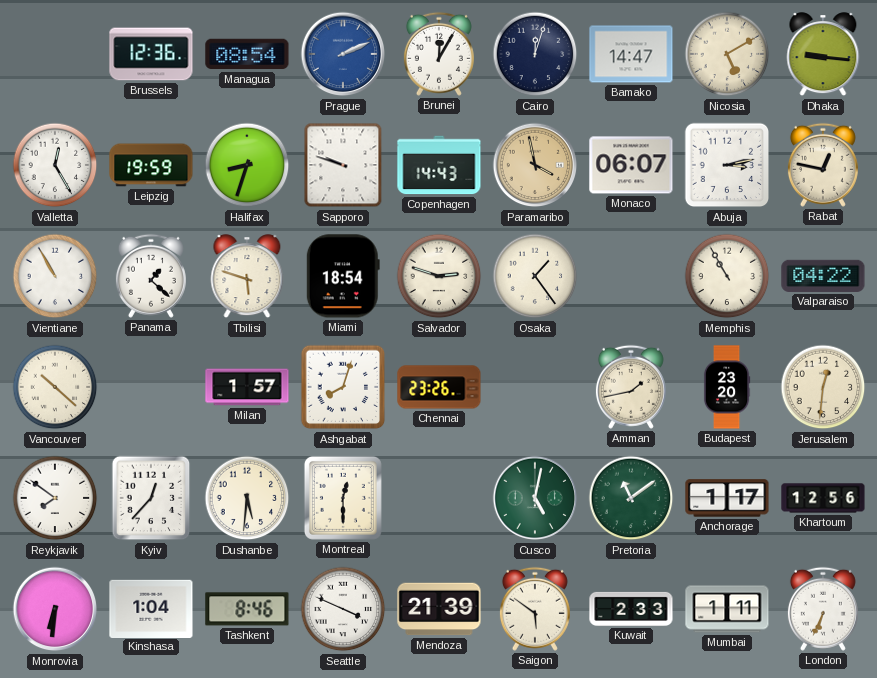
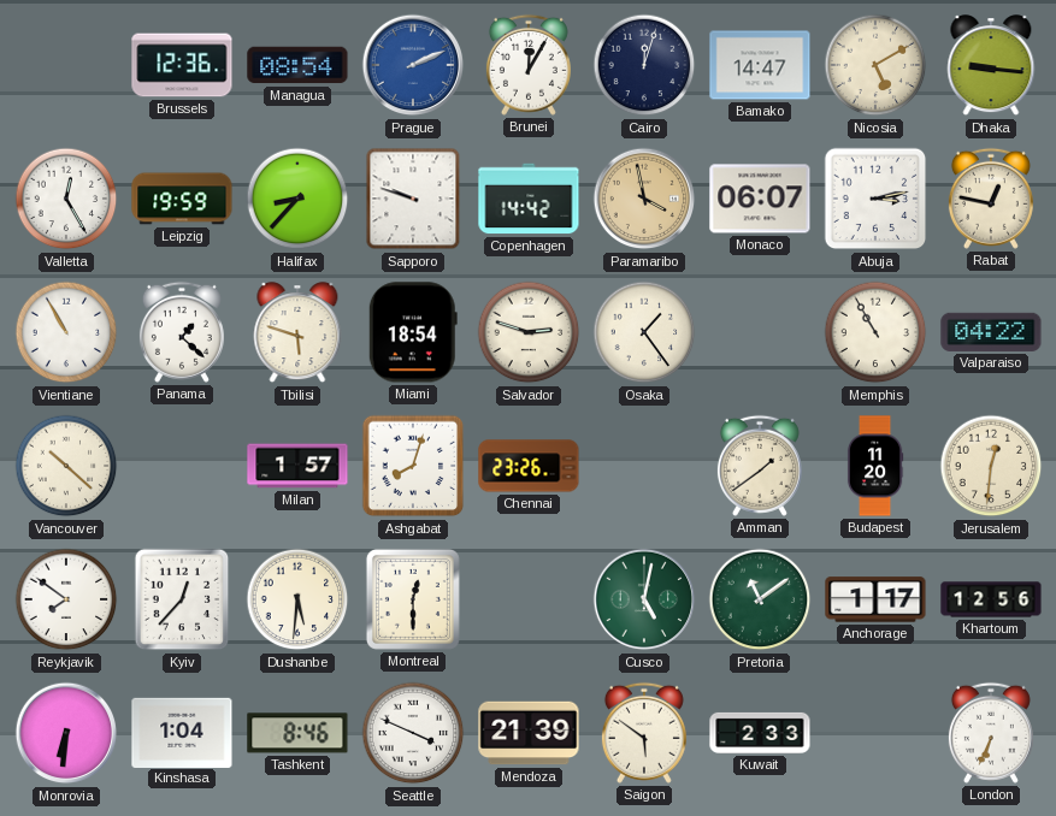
Halifax: 8:33 -> 8:37 (297, 199)
Copenhagen: 14:43 -> 14:42 (529, 199)
Amman: 1:43 -> 1:39 (760, 466)
Budapest: 23:20 -> 11:20 (875, 466)
Mumbai: 1:11 -> none (727, 609)
